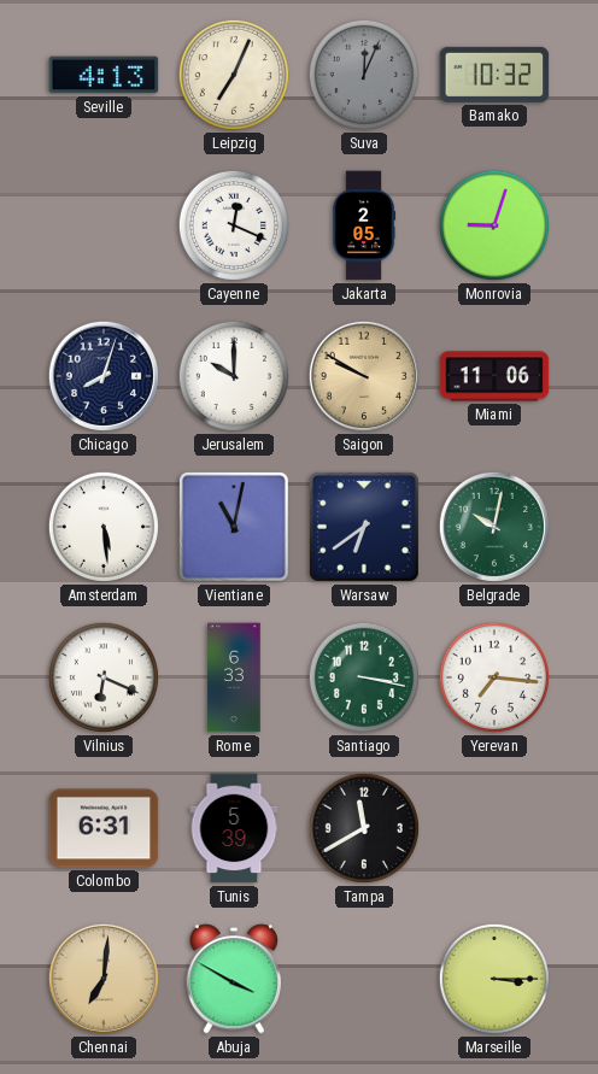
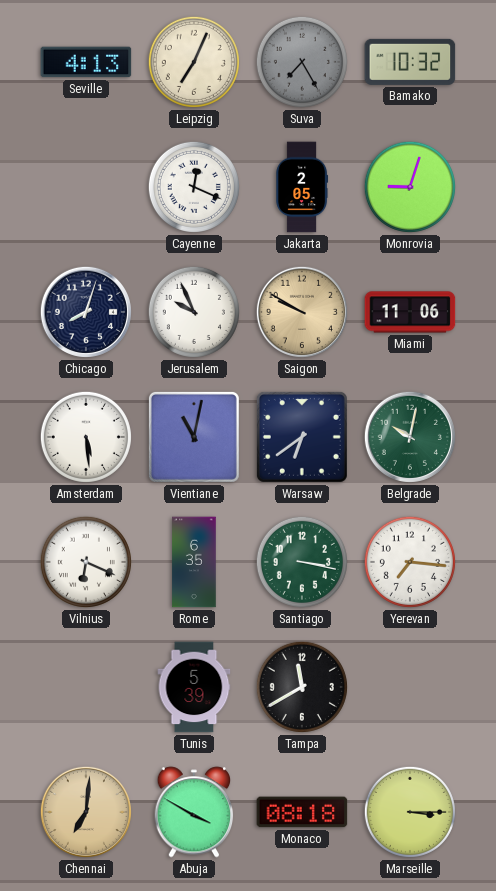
Suva: 12:04 -> 7:25 (302, 62)
Jerusalem: 10:00 -> 9:56 (194, 312)
Rome: 6:33 -> 6:35 (194, 562)
Colombo: 6:31 -> none (104, 828)
Monaco: none -> 08:18 (302, 812)
